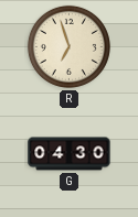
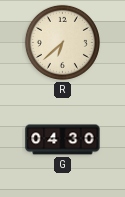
R: 6:57 -> 6:38 (62, 42)
